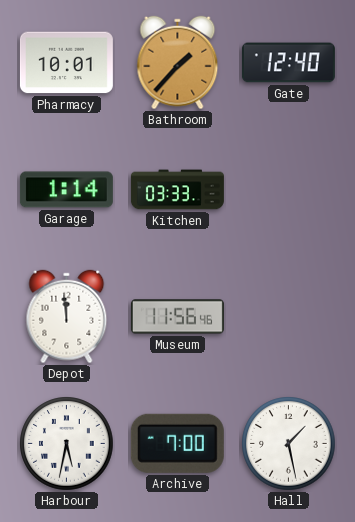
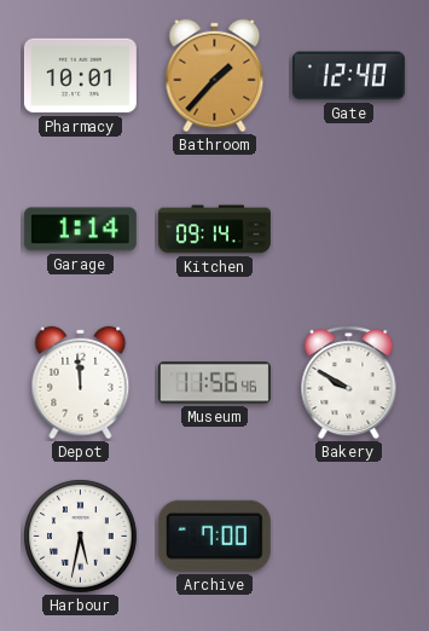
Kitchen: 03:33 -> 09:14 (214, 230)
Bakery: none -> 9:50 (349, 382)
Hall: 1:28 -> none (289, 444)
